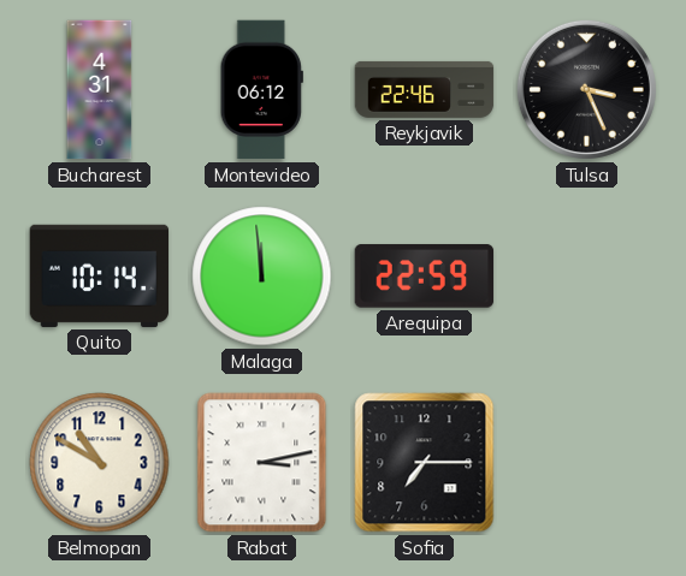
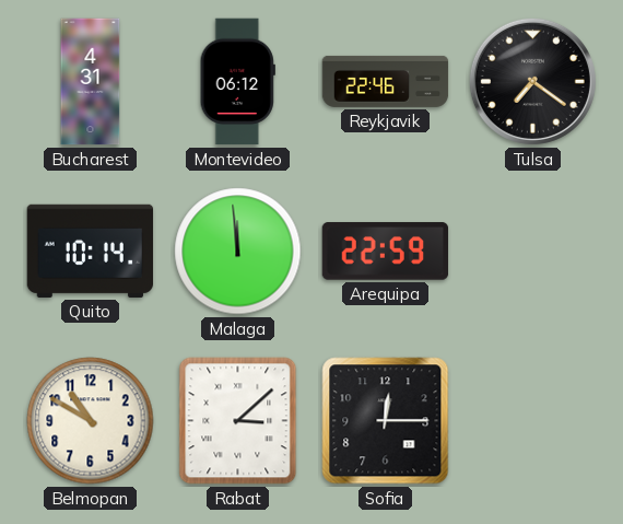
Tulsa: 3:26 -> 7:21 (532, 81)
Rabat: 3:13 -> 3:08 (238, 421)
Sofia: 7:15 -> 12:15 (386, 421)
